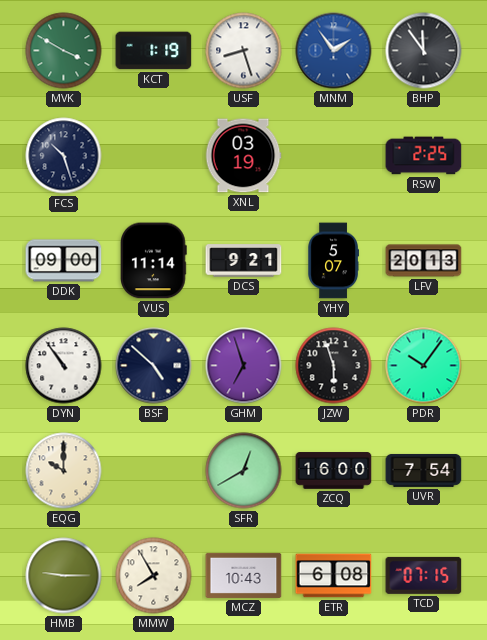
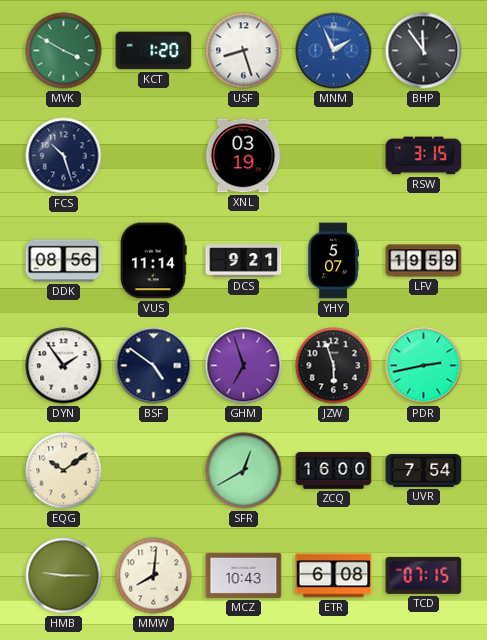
KCT: 1:19 -> 1:20 (154, 51)
MNM: 1:54 -> 1:56 (334, 51)
RSW: 2:25 -> 3:15 (424, 156)
DDK: 09:00 -> 08:56 (64, 261)
LFV: 20:13 -> 19:59 (424, 261)
DYN: 10:54 -> 1:54 (64, 366)
BSF: 4:52 -> 4:51 (154, 366)
PDR: 10:06 -> 2:43 (424, 366)
EQG: 10:00 -> 10:09 (64, 471)
MMW: 7:55 -> 8:01 (154, 576)
